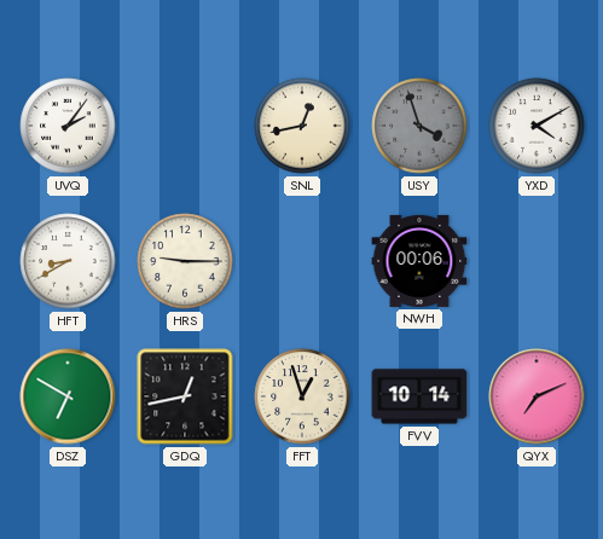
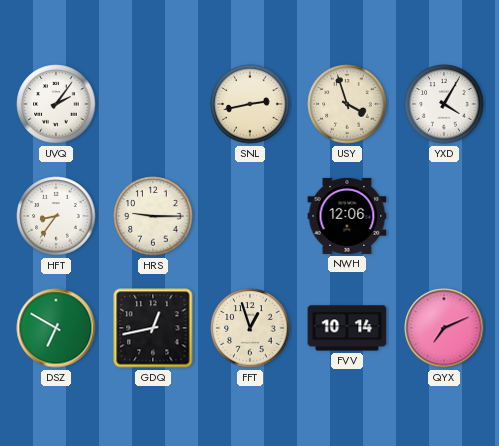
SNL: 12:43 -> 2:43 (250, 104)
USY dial: grey -> cream (347, 104)
YXD: 4:10 -> 4:05 (444, 104)
HFT: 8:40 -> 8:36 (56, 216)
NWH: 00:06 -> 12:06 (347, 216)
